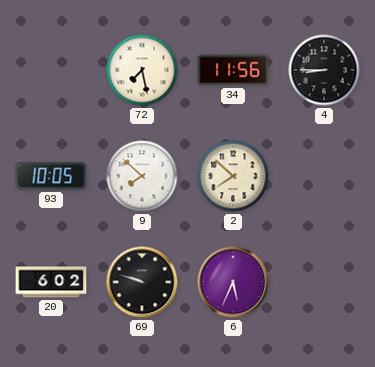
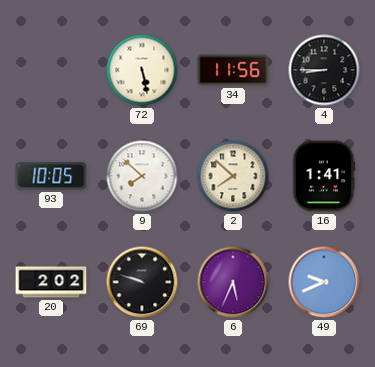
72: 7:28 -> 5:28 (142, 70)
16: none -> 1:41 (324, 176)
20: 6:02 -> 2:02 (51, 282)
49: none -> 9:41 (324, 282)
